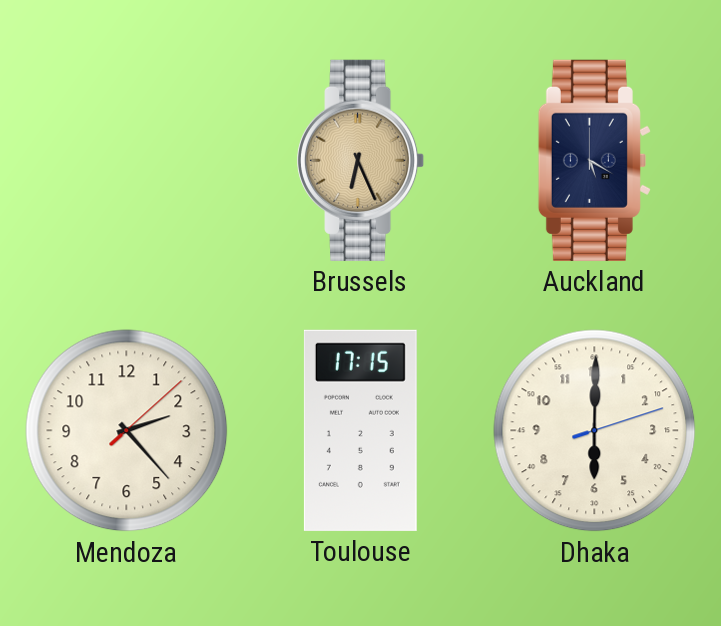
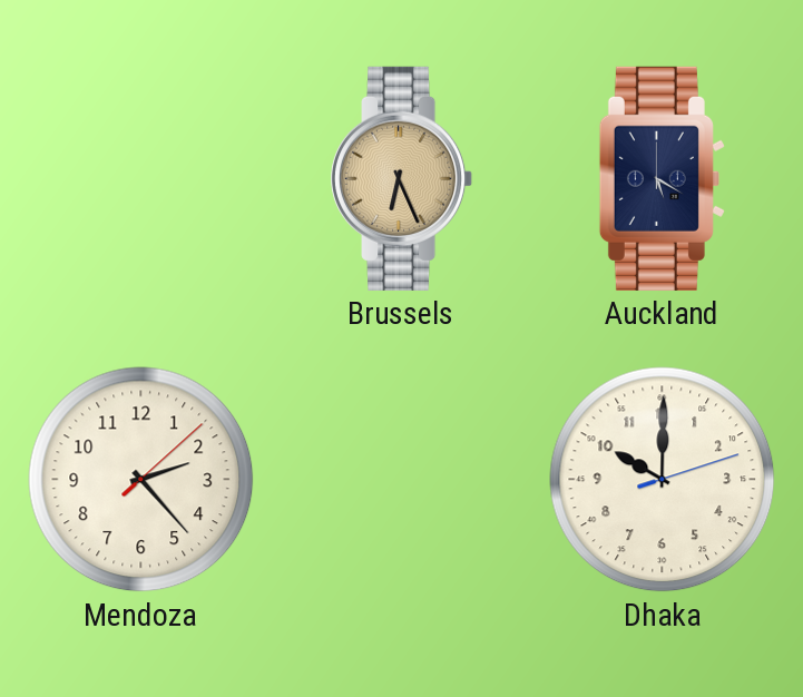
Toulouse: 17:15 -> none (360, 430)
Dhaka: 6:00 -> 10:00 (663, 480)
